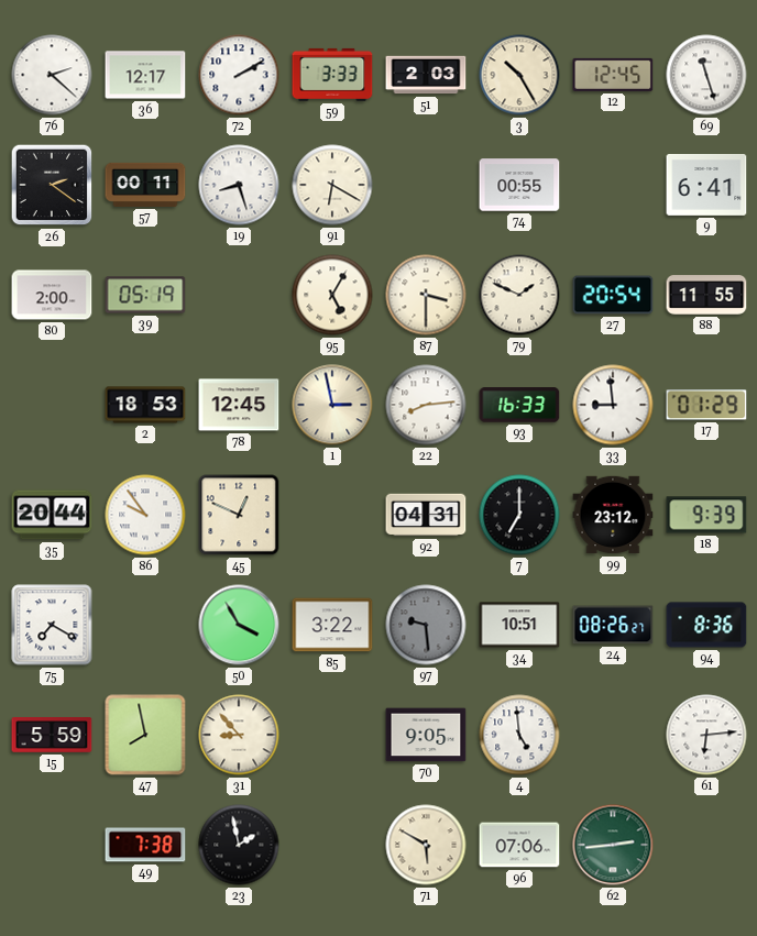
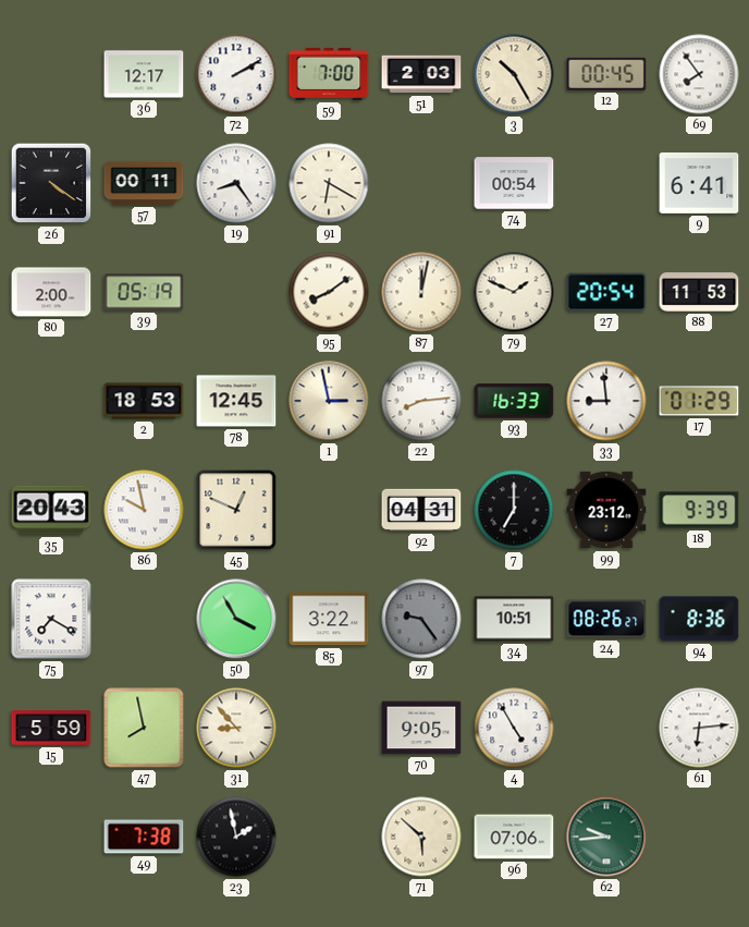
76: 2:22 -> none (52, 75)
59: 3:33 -> 7:00 (329, 74)
12: 12:45 -> 00:45 (606, 74)
69: 11:27 -> 7:54 (699, 74)
26: 2:21 -> 4:21 (51, 183)
19: 8:27 -> 8:24 (236, 183)
74: 00:55 -> 00:54 (514, 183)
95: 5:05 -> 8:09 (329, 292)
87: 3:30 -> 12:02 (421, 292)
88: 11:55 -> 11:53 (699, 292)
35: 20:44 -> 20:43 (51, 510)
86: 9:54 -> 9:58 (144, 510)
97: 9:29 -> 9:24 (421, 619)
4: 4:59 -> 4:55 (514, 728)
71: 5:50 -> 5:52 (421, 837)
62: 2:44 -> 9:44 (606, 837)
